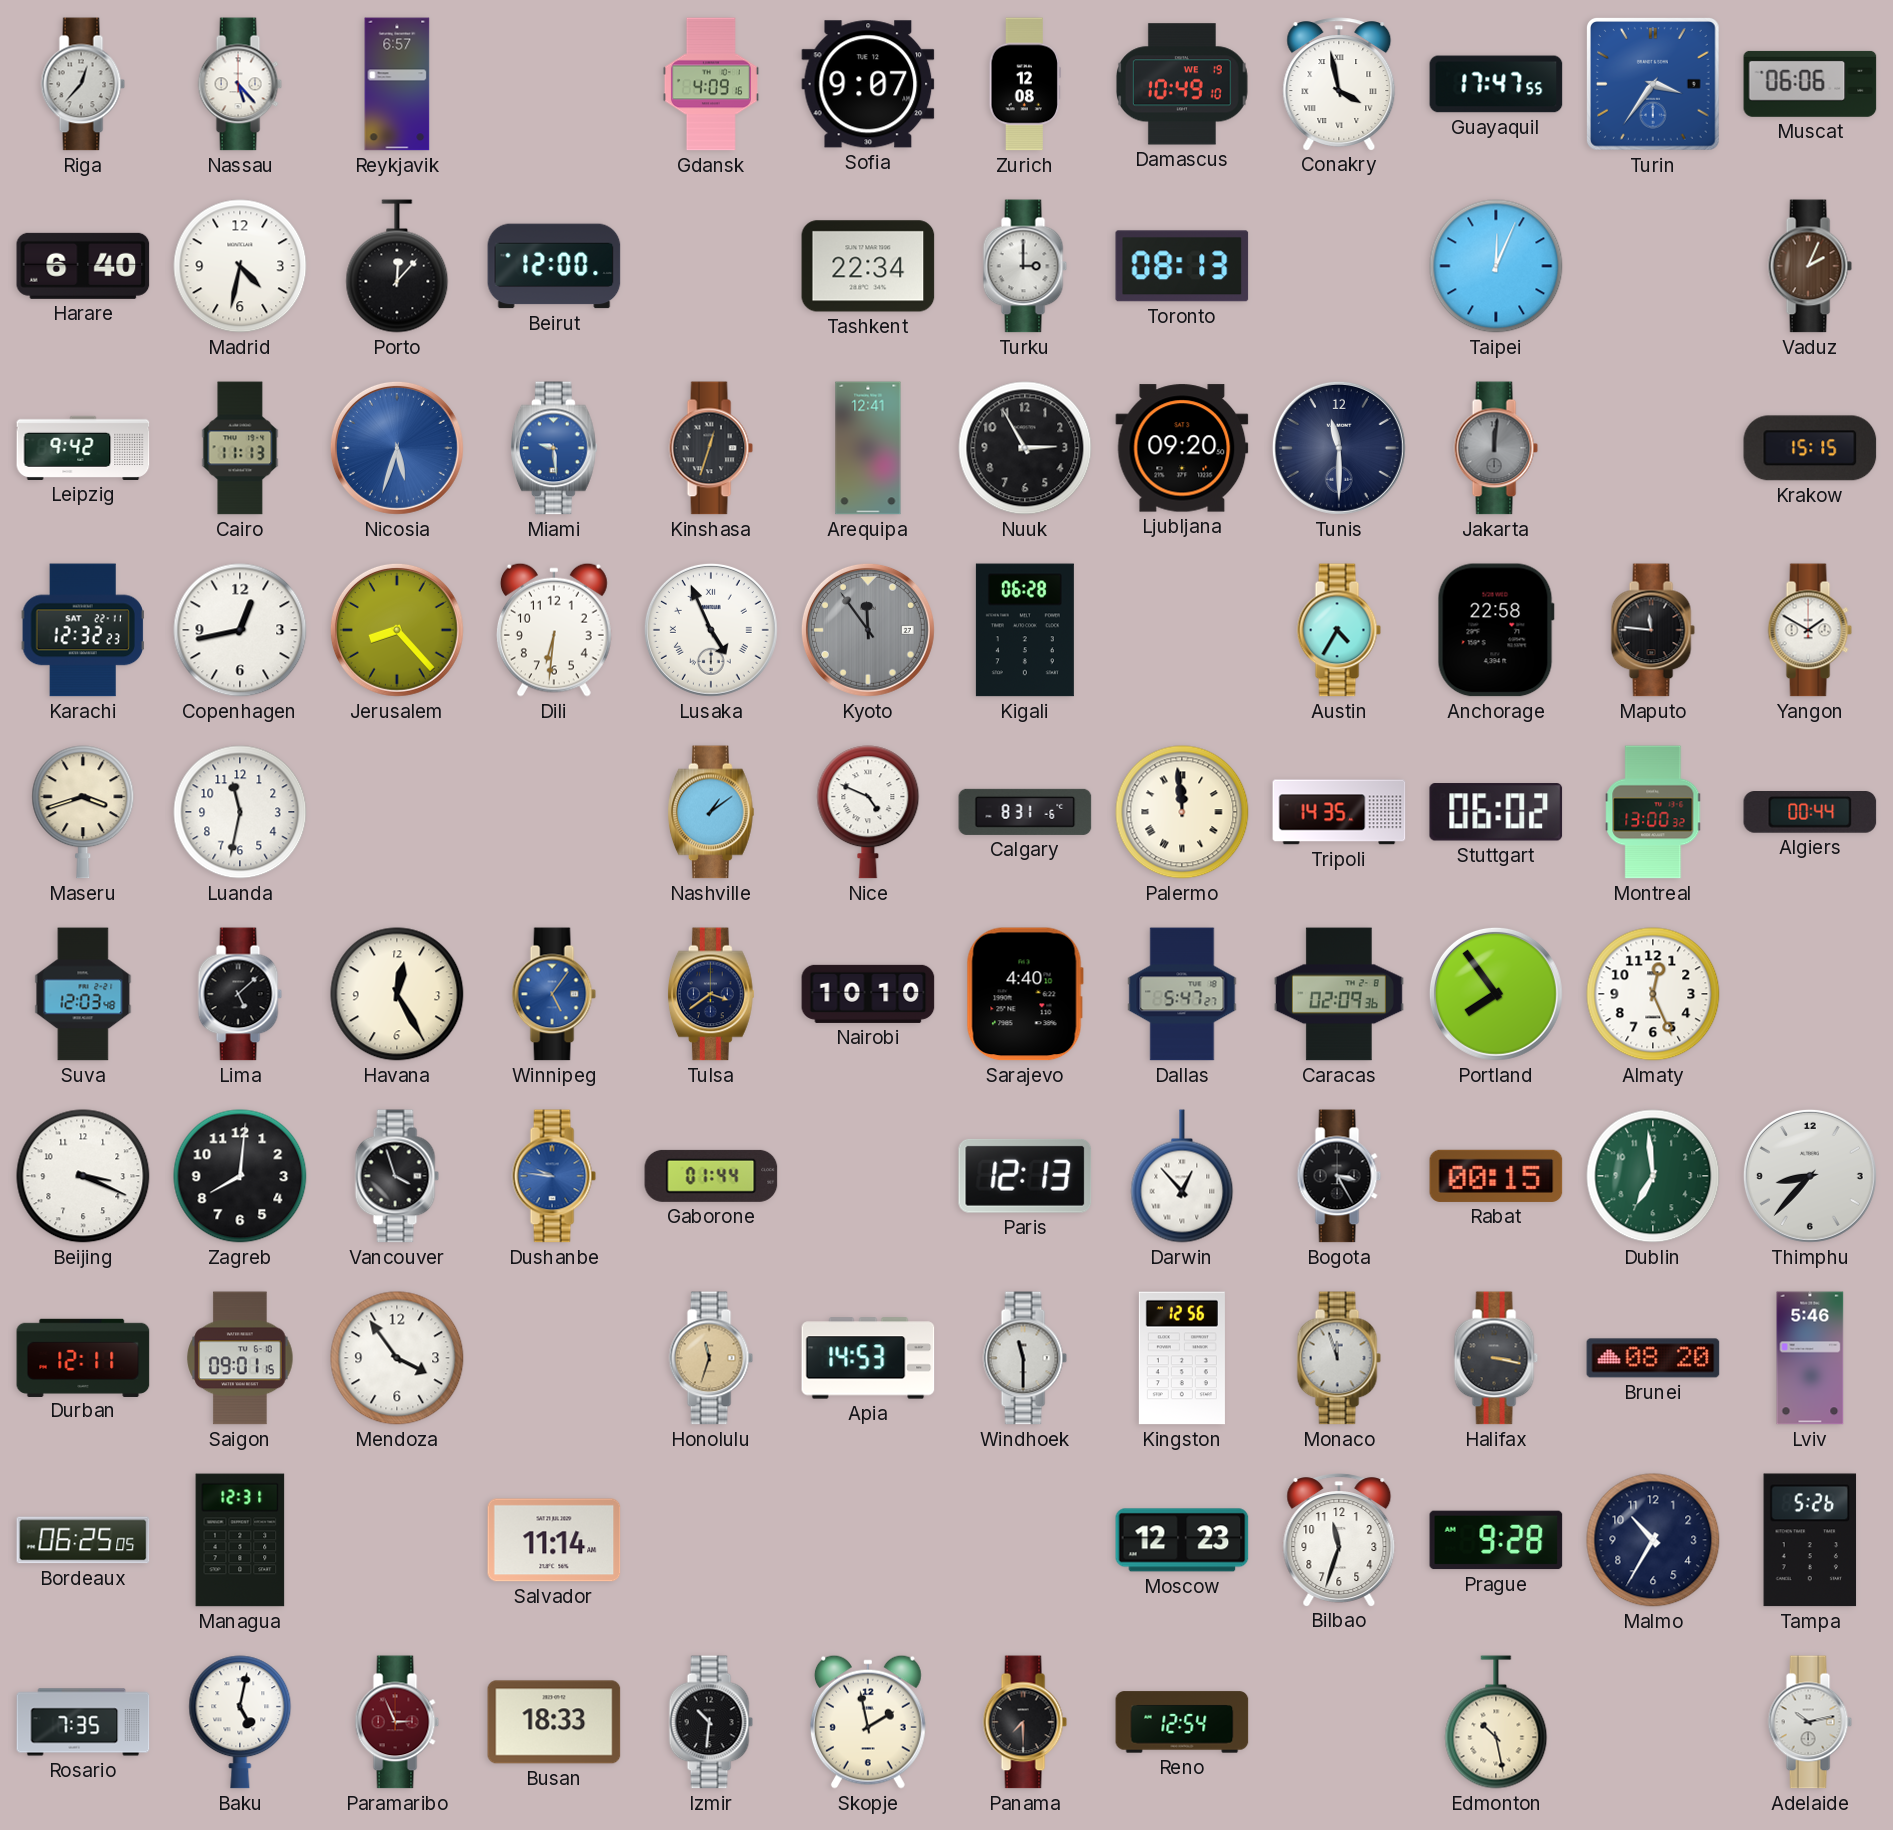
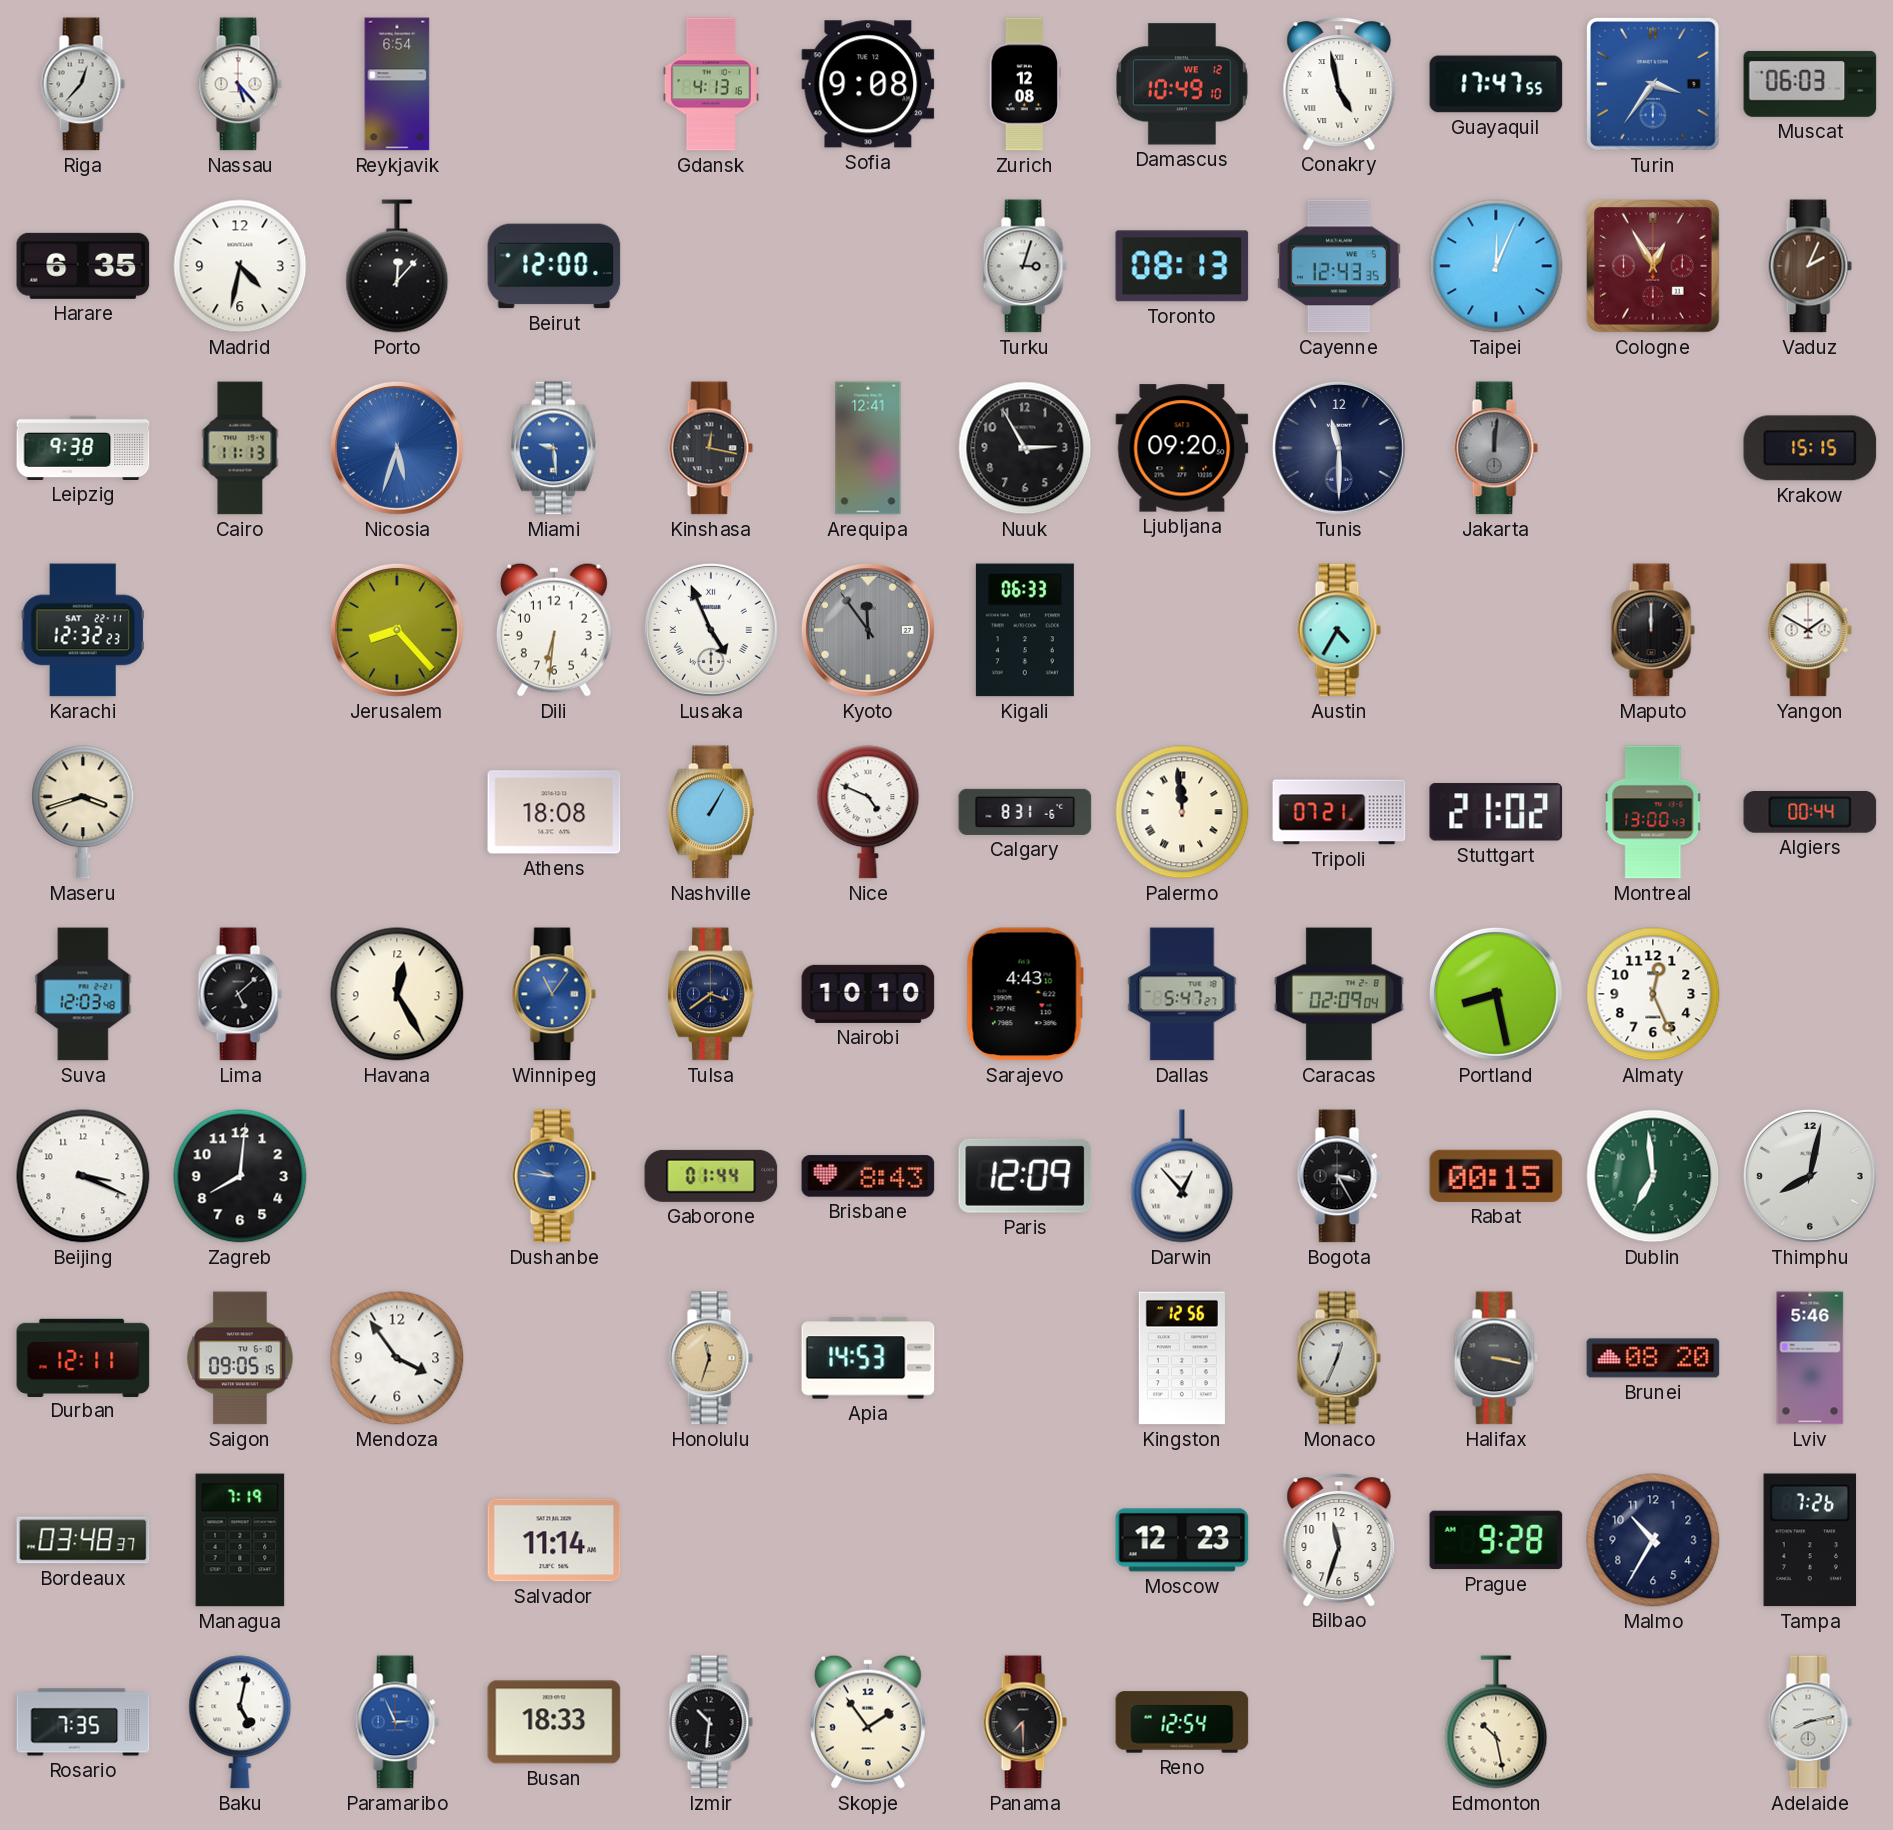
Reykjavik: 6:57 -> 6:54 (397, 84)
Gdansk: 4:09 -> 4:13 (711, 84)
Sofia: 9:07 -> 9:08 (868, 84)
Damascus date: WE 19 -> WE 12 (1182, 84)
Conakry: 3:58 -> 4:58 (1339, 84)
Muscat: 06:06 -> 06:03 (1810, 84)
Harare: 6:40 -> 6:35 (83, 266)
Tashkent: 22:34 -> none (868, 266)
Turku: 3:00 -> 3:03 (1025, 266)
Cayenne: none -> 12:43 (1339, 266)
Cologne: none -> 12:55 (1653, 266)
Leipzig: 9:42 -> 9:38 (83, 448)
Kinshasa: 12:33 -> 12:17 (711, 448)
Copenhagen: 12:43 -> none (240, 630)
Kigali: 06:28 -> 06:33 (1025, 630)
Anchorage: 22:58 -> none (1496, 630)
Maputo: 11:46 -> 12:00 (1653, 630)
Luanda: 11:32 -> none (240, 812)
Athens: none -> 18:08 (554, 812)
Nashville: 1:09 -> 1:05 (712, 812)
Tripoli: 14:35 -> 07:21 (1339, 812)
Stuttgart: 06:02 -> 21:02 (1496, 812)
Montreal: 13:00:32 -> 13:00:43 (1654, 812)
Winnipeg: 5:06 -> 11:06 (554, 994)
Sarajevo: 4:40 -> 4:43 (1025, 994)
Caracas: 02:09:36 -> 02:09:04 (1339, 994)
Portland: 7:54 -> 8:28 (1496, 994)
Vancouver: 3:57 -> none (397, 1176)
Brisbane: none -> 8:43 (868, 1176)
Paris: 12:13 -> 12:09 (1025, 1176)
Thimphu: 8:37 -> 8:02 (1810, 1176)
Saigon: 09:01 -> 09:05 (240, 1358)
Windhoek: 11:30 -> none (1025, 1358)
Monaco: 11:57 -> 12:34 (1339, 1358)
Bordeaux: 06:25 -> 03:48 (83, 1540)
Managua: 12:31 -> 7:19 (240, 1540)
Tampa: 5:26 -> 7:26 (1810, 1540)
Paramaribo dial: burgundy -> blue (397, 1722)
Skopje: 1:58 -> 1:54 (868, 1722)
Adelaide: 10:13 -> 8:13 (1810, 1722)
